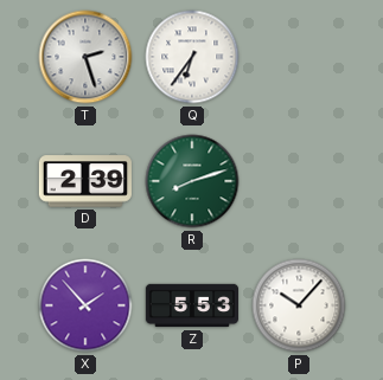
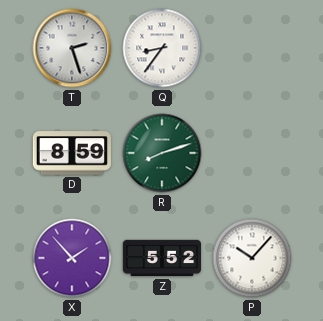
Q: 6:36 -> 8:36 (162, 48)
D: 2:39 -> 8:59 (72, 153)
Z: 5:53 -> 5:52 (161, 258)
